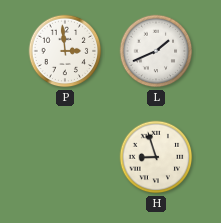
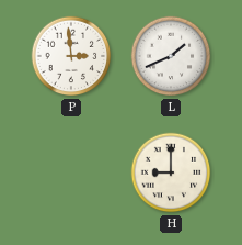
H: 8:57 -> 9:00 (171, 172)
